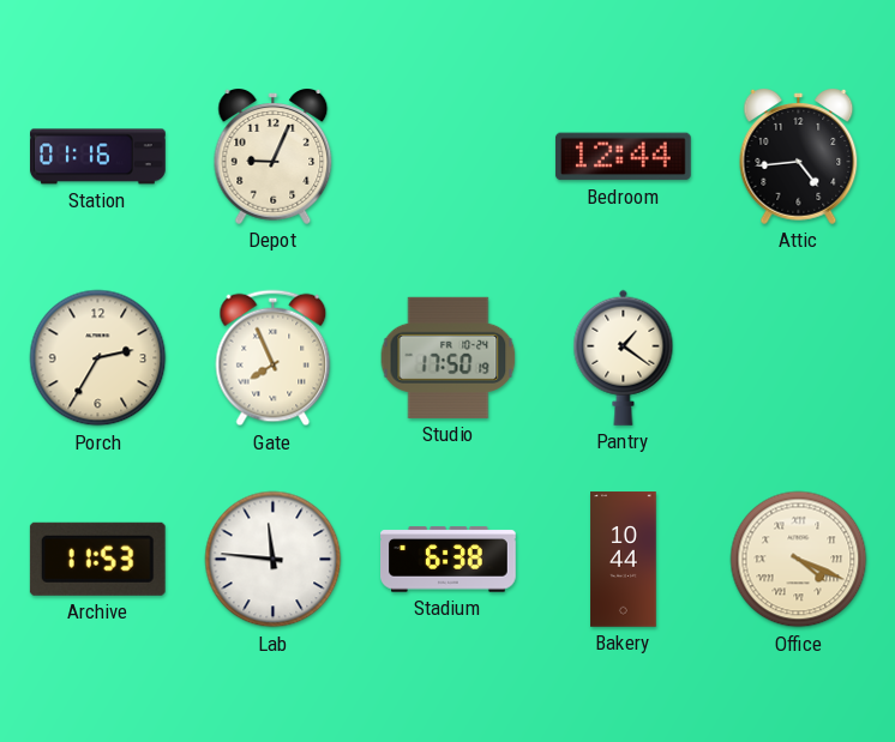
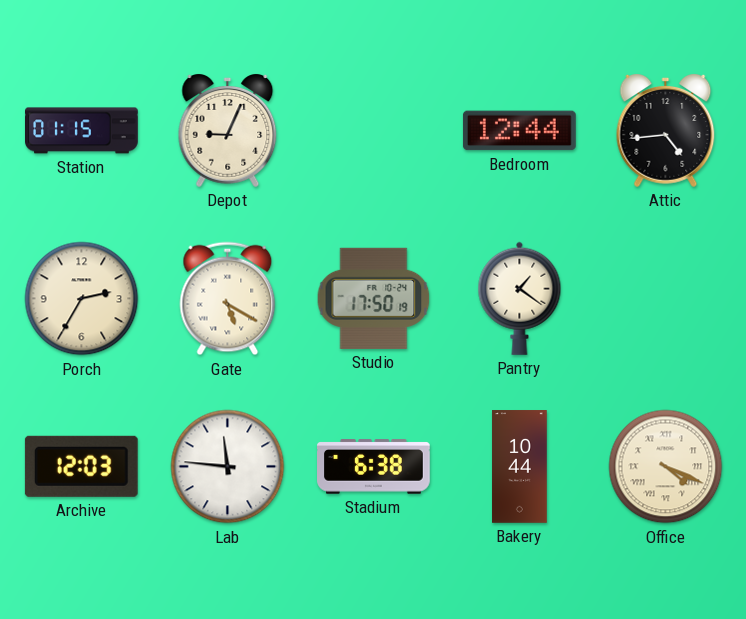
Station: 01:16 -> 01:15 (82, 131)
Gate: 7:56 -> 5:20 (228, 299)
Archive: 11:53 -> 12:03 (81, 466)
